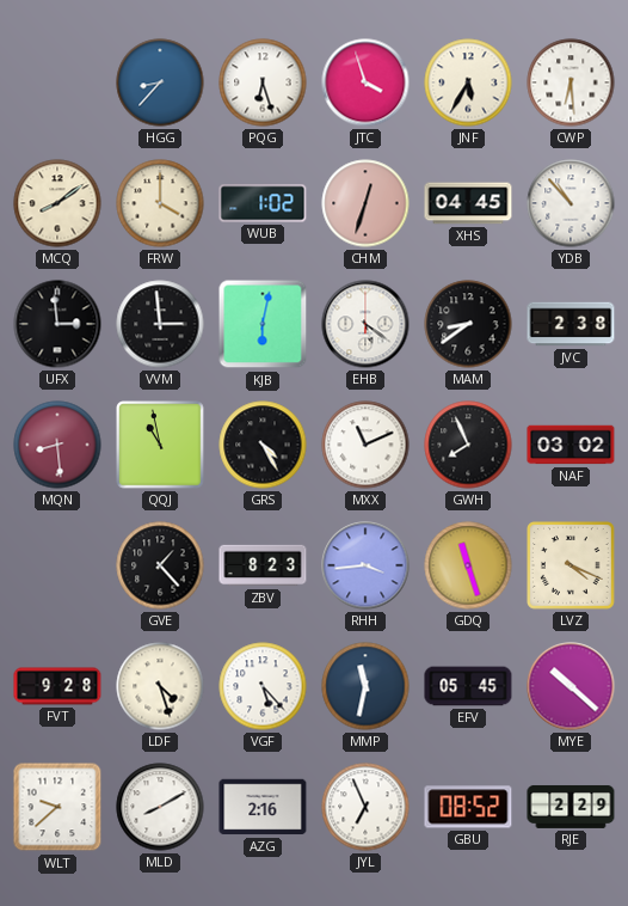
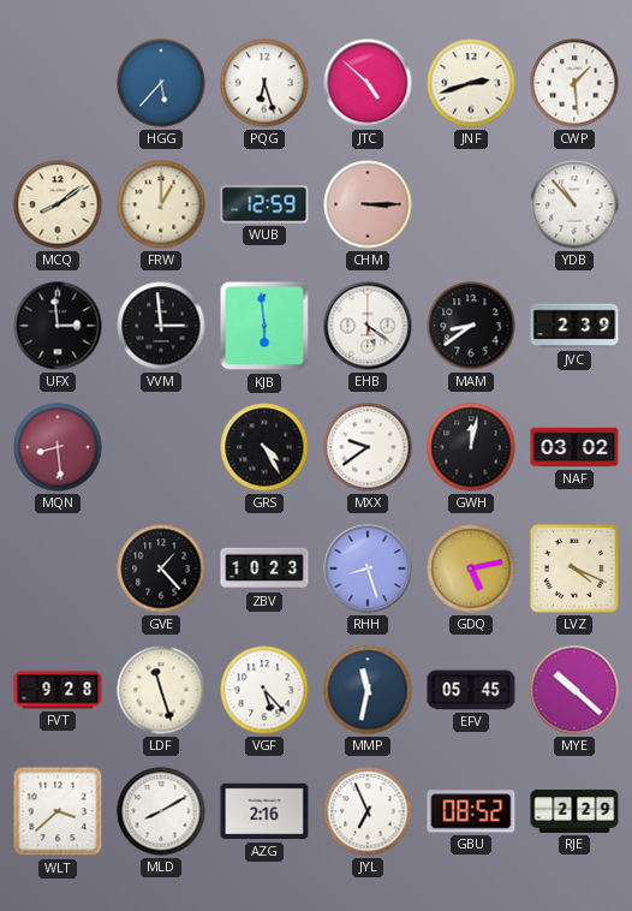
HGG: 8:37 -> 5:37 (161, 83)
JTC: 3:57 -> 4:52 (368, 83)
JNF: 5:35 -> 2:42 (471, 83)
CWP: 6:29 -> 1:29 (574, 83)
FRW: 4:00 -> 1:00 (161, 204)
WUB: 1:02 -> 12:59 (264, 204)
CHM: 12:33 -> 3:15 (368, 204)
XHS: 04:45 -> none (468, 203)
KJB: 6:02 -> 5:59 (264, 326)
JVC: 2:38 -> 2:39 (574, 326)
QQJ: 10:58 -> none (161, 446)
MXX: 11:11 -> 9:39 (368, 447)
GWH: 7:56 -> 12:02 (471, 447)
ZBV: 8:23 -> 10:23 (264, 568)
RHH: 3:44 -> 8:27 (368, 568)
GDQ: 11:27 -> 5:13 (471, 568)
LDF: 4:27 -> 11:27 (161, 690)
WLT: 9:38 -> 3:38 (58, 811)
